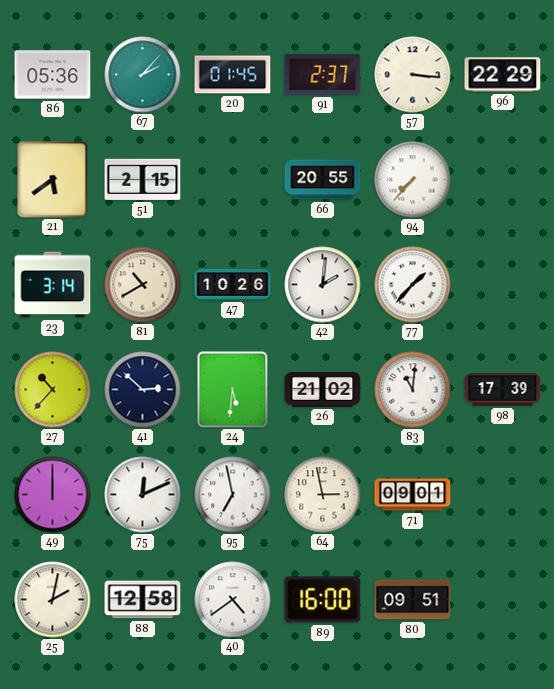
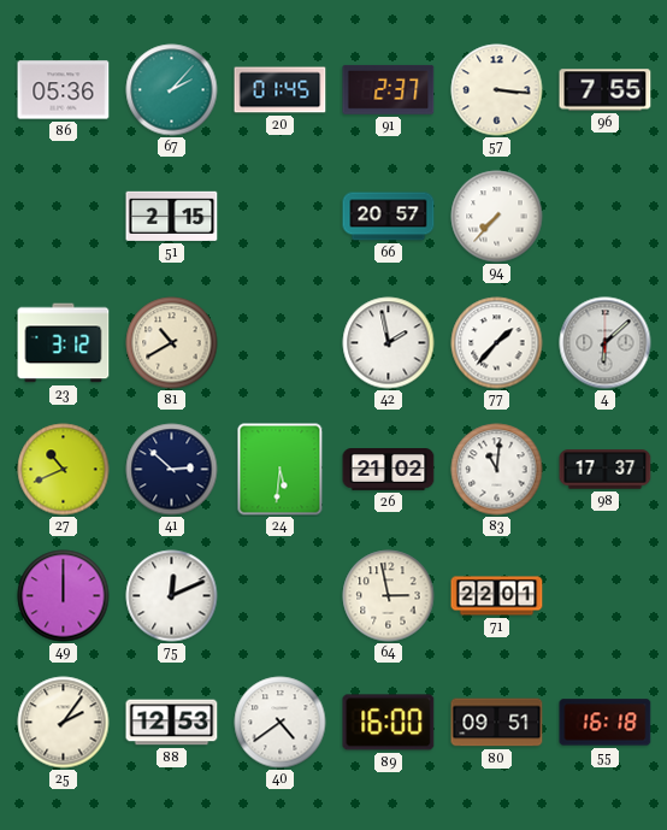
96: 22:29 -> 7:55 (606, 90)
21: 5:39 -> none (53, 180)
66: 20:55 -> 20:57 (389, 217)
23: 3:14 -> 3:12 (64, 343)
47: 10:26 -> none (233, 285)
42: 2:01 -> 1:58 (389, 343)
4: none -> 6:08 (606, 343)
27: 10:37 -> 10:41 (64, 470)
98: 17:39 -> 17:37 (606, 470)
95: 6:58 -> none (233, 495)
71: 09:01 -> 22:01 (497, 596)
25: 2:02 -> 2:06 (64, 723)
88: 12:58 -> 12:53 (172, 723)
55: none -> 16:18 (606, 723)
